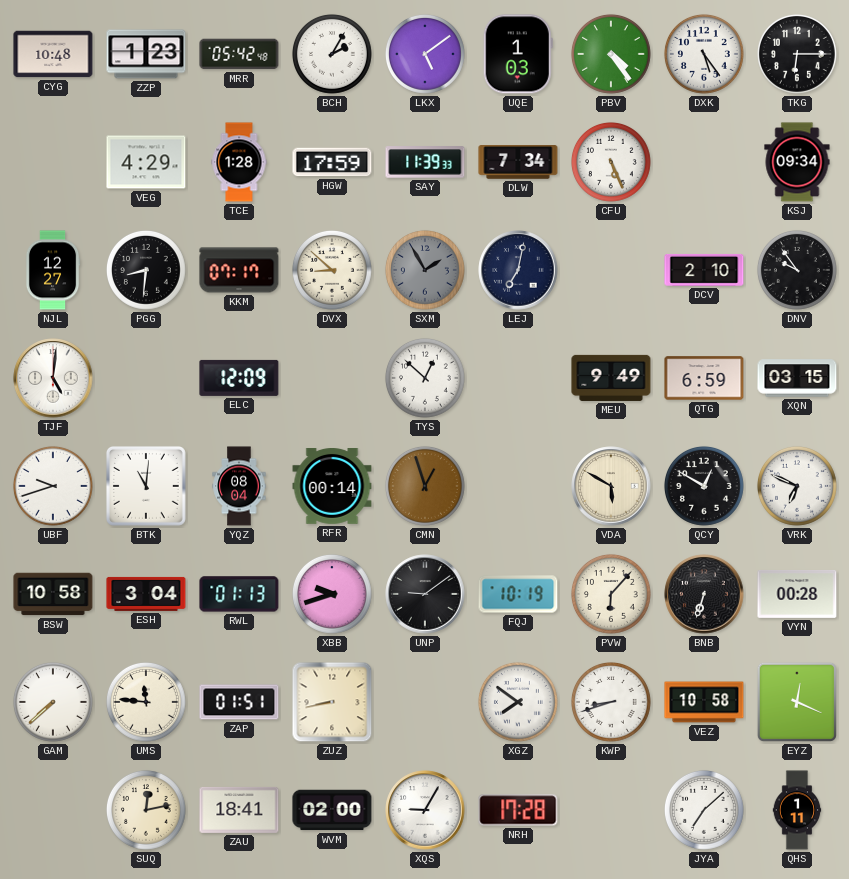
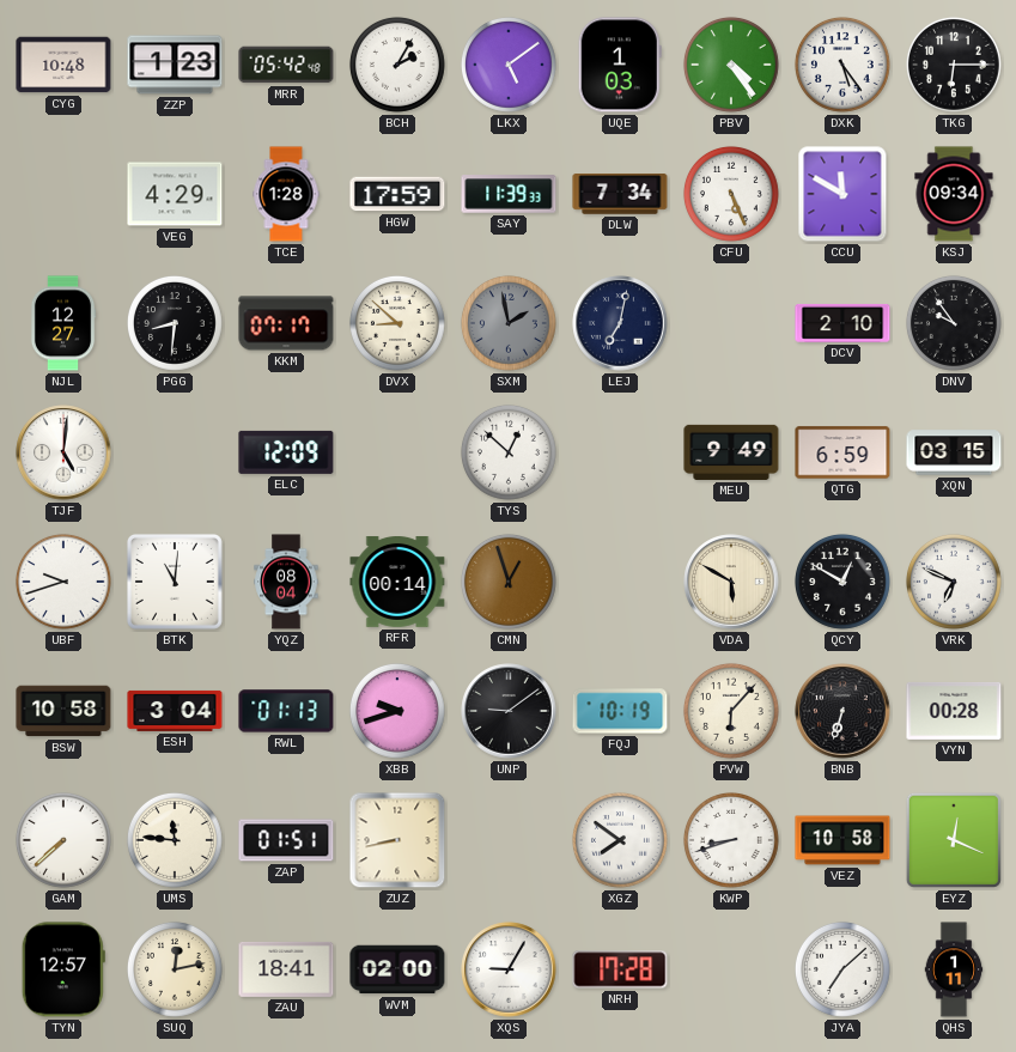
CCU: none -> 11:50 (842, 194)
SXM: 1:55 -> 1:58 (509, 323)
TYN: none -> 12:57 (63, 969)
